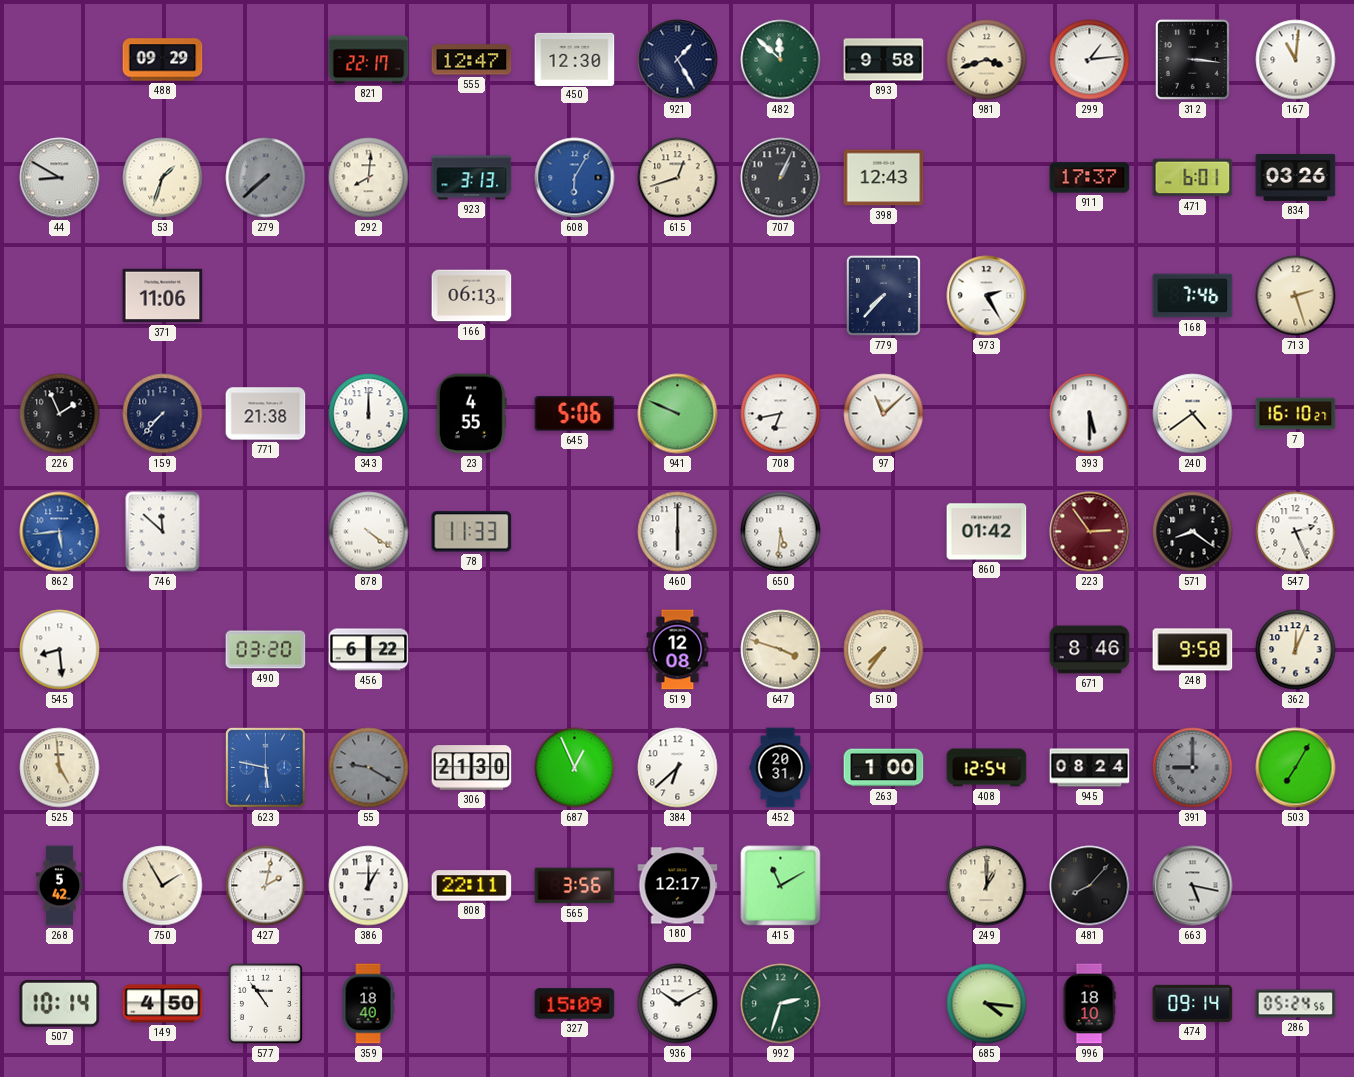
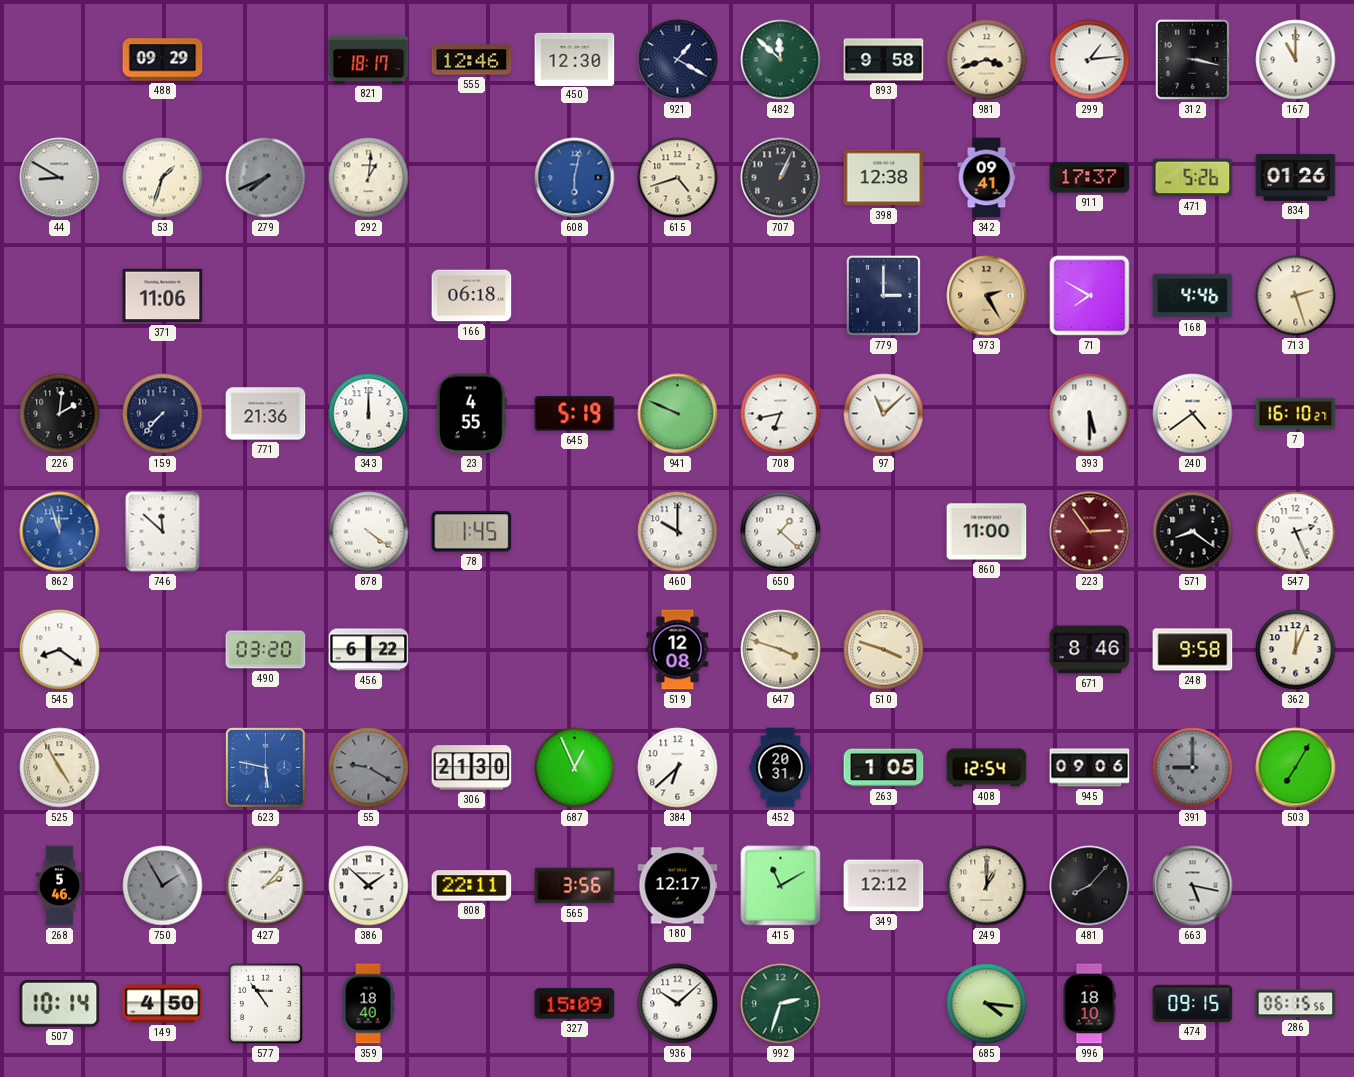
821: 22:17 -> 18:17 (369, 60)
555: 12:47 -> 12:46 (472, 60)
921: 1:25 -> 1:20 (678, 60)
312: 3:16 -> 3:17 (1192, 59)
167: 11:01 -> 11:00 (1296, 60)
279: 7:38 -> 7:41 (266, 178)
292: 8:01 -> 1:01 (369, 178)
923: 3:13 -> none (472, 178)
608: 6:05 -> 6:02 (575, 178)
615: 12:42 -> 4:42 (678, 178)
398: 12:43 -> 12:38 (884, 178)
342: none -> 09:41 (987, 178)
471: 6:01 -> 5:26 (1193, 178)
834: 03:26 -> 01:26 (1296, 177)
166: 06:13 -> 06:18 (472, 296)
779: 7:37 -> 3:00 (883, 295)
973 dial: white -> champagne (987, 296)
71: none -> 7:50 (1090, 296)
168: 7:46 -> 4:46 (1193, 296)
226: 1:56 -> 2:01 (60, 414)
771: 21:38 -> 21:36 (266, 414)
645: 5:06 -> 5:19 (575, 413)
862: 5:44 -> 11:57 (60, 532)
78: 11:33 -> 1:45 (472, 532)
460: 6:00 -> 10:00 (678, 532)
650: 5:31 -> 1:22 (781, 532)
860: 01:42 -> 11:00 (987, 532)
545: 8:29 -> 8:21 (60, 650)
510: 7:36 -> 3:48 (884, 650)
525: 4:59 -> 4:55 (60, 768)
263: 1:00 -> 1:05 (884, 768)
945: 08:24 -> 09:06 (1090, 768)
268: 5:42 -> 5:46 (60, 886)
750 dial: cream -> grey (163, 886)
427: 2:02 -> 2:07 (266, 886)
386: 1:00 -> 1:52 (369, 886)
349: none -> 12:12 (884, 886)
936: 10:10 -> 10:08 (678, 1004)
474: 09:14 -> 09:15 (1193, 1003)
286: 05:24 -> 06:15 (1296, 1004)
